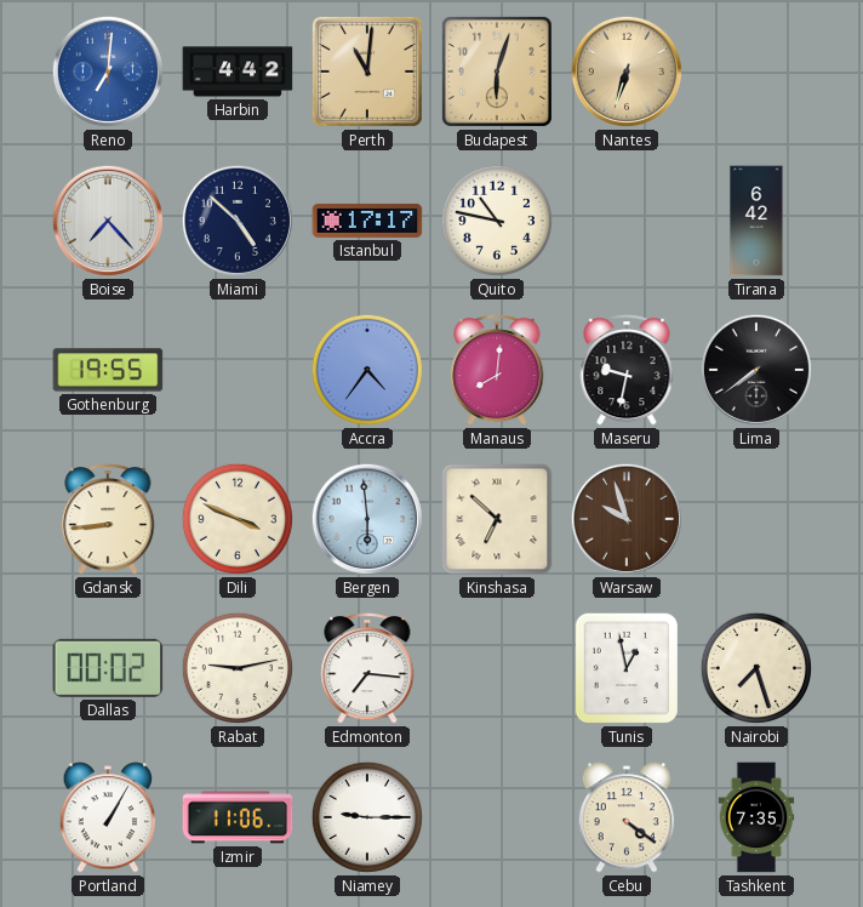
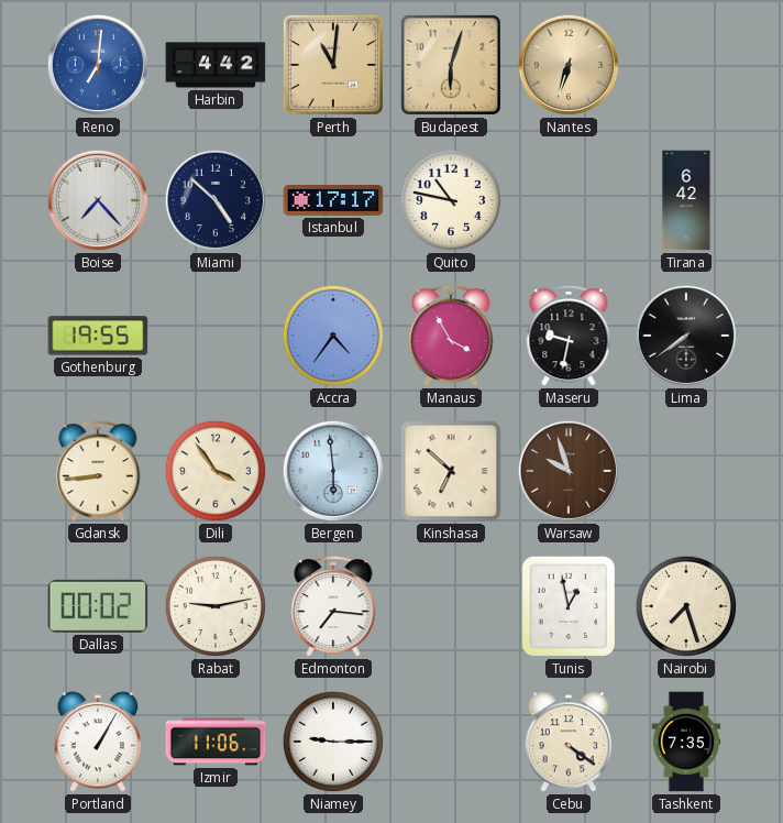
Manaus: 8:01 -> 3:55 (451, 336)
Dili: 3:49 -> 3:54 (216, 471)
